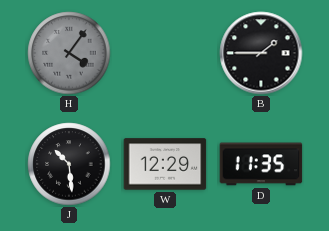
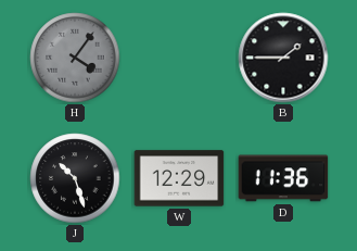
J: 10:29 -> 10:27 (75, 178)
D: 11:35 -> 11:36 (283, 178)
